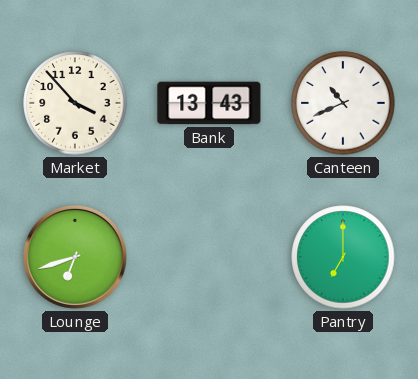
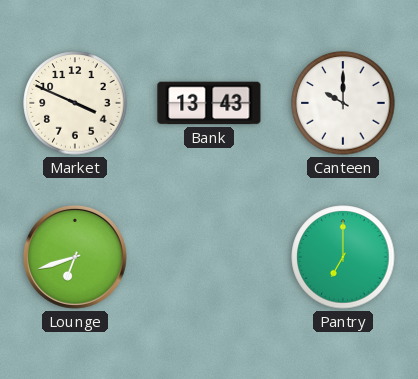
Market: 3:53 -> 3:49 (75, 103)
Canteen: 10:41 -> 10:00 (343, 103)
